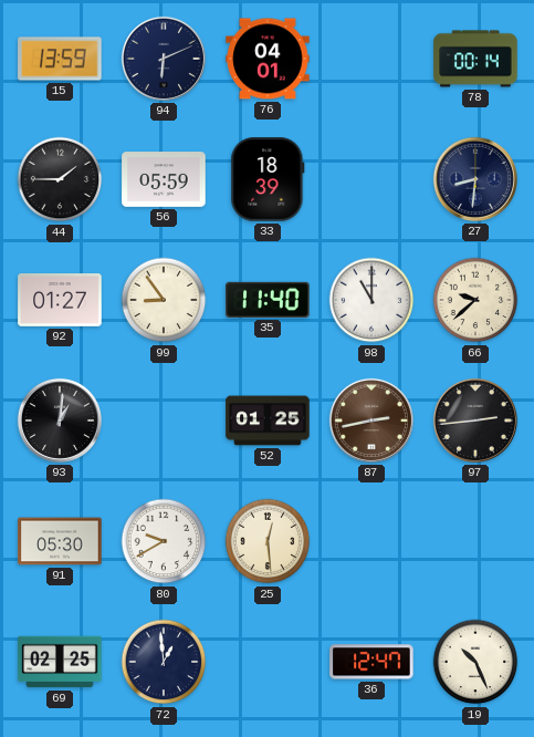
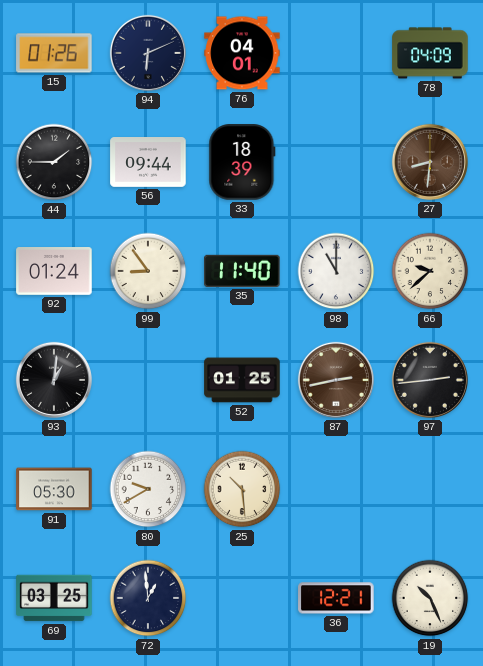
15: 13:59 -> 01:26 (54, 53)
78: 00:14 -> 04:09 (430, 53)
56: 05:59 -> 09:44 (148, 163)
27 dial: navy -> brown (430, 162)
92: 01:27 -> 01:24 (54, 272)
25: 12:29 -> 10:29 (242, 489)
69: 02:25 -> 03:25 (54, 598)
36: 12:47 -> 12:21 (336, 598)
